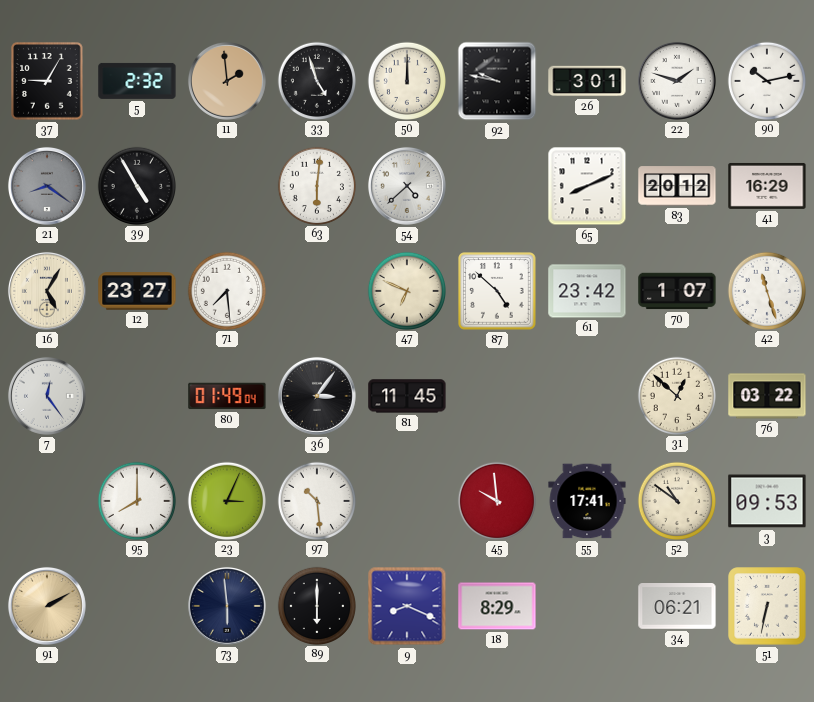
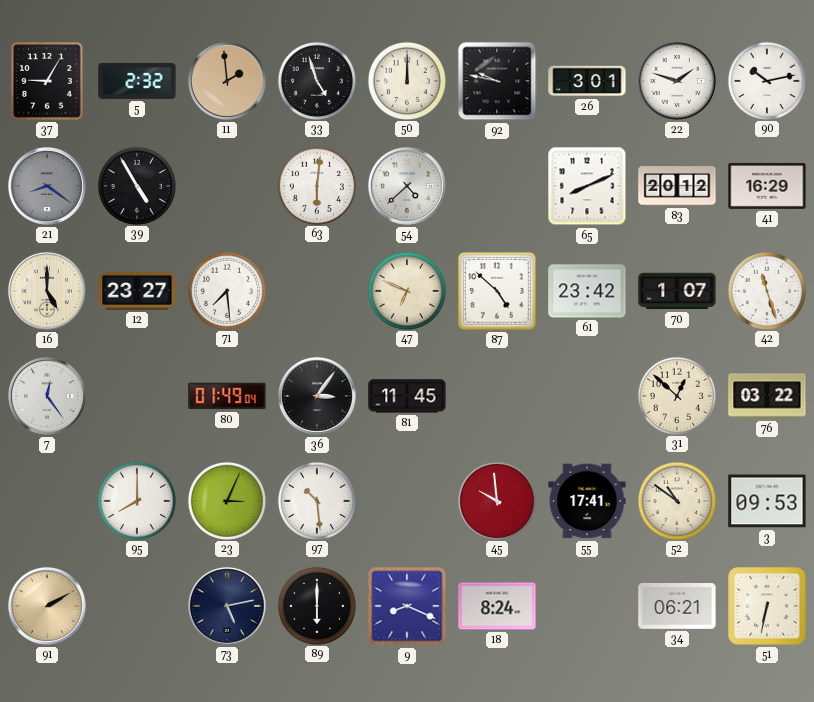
16: 5:05 -> 5:00 (47, 291)
73: 5:59 -> 5:13 (227, 606)
18: 8:29 -> 8:24 (497, 606)
